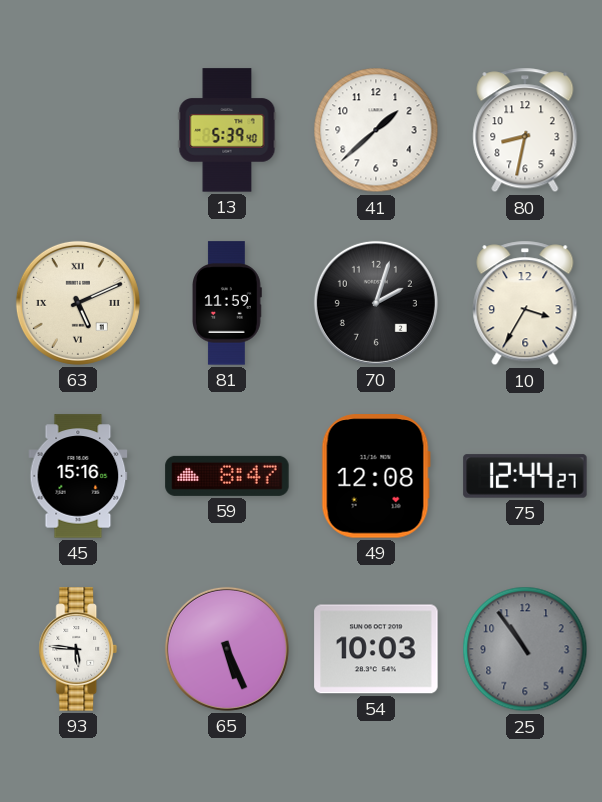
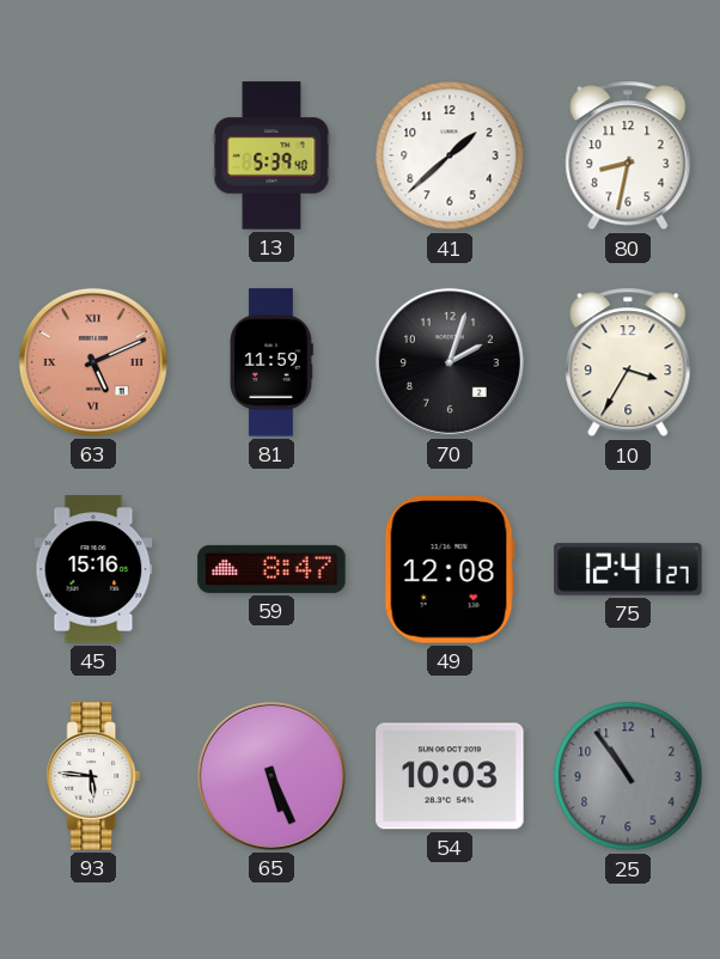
63 dial: cream -> salmon (93, 362)
75: 12:44 -> 12:41 (628, 569)
